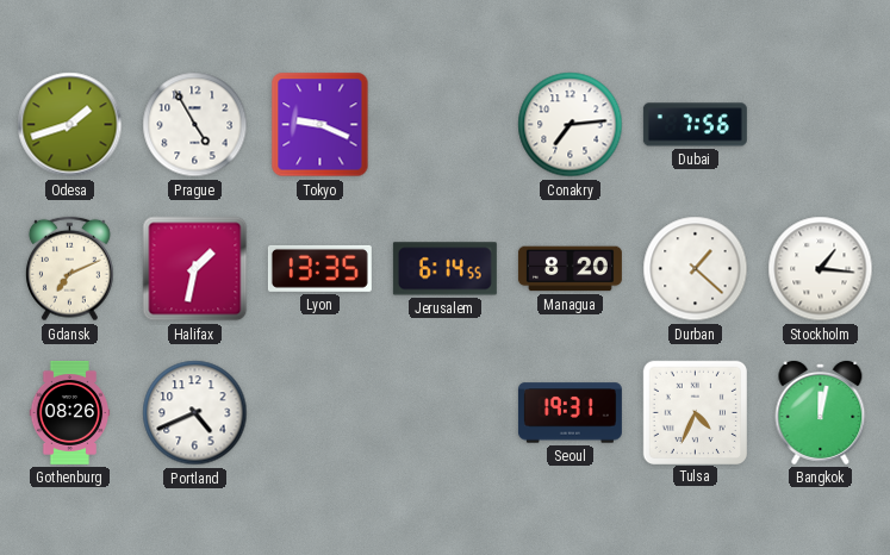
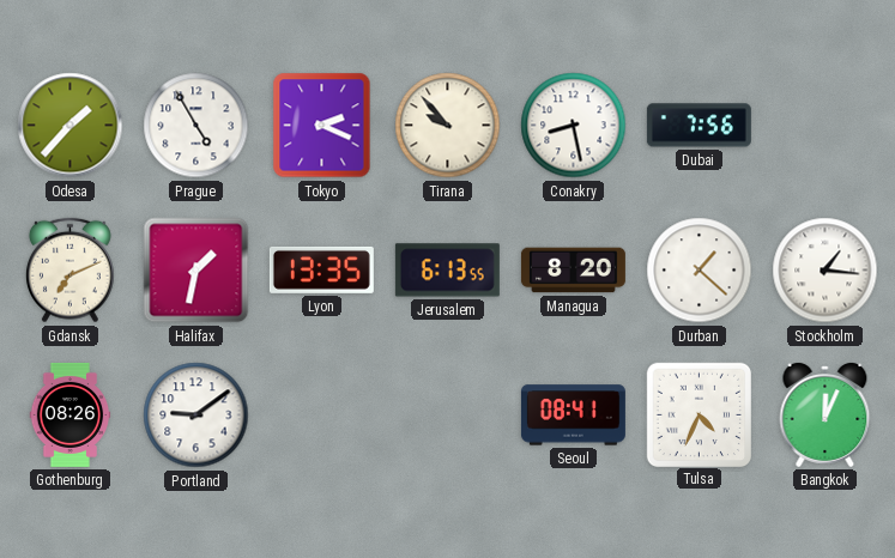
Odesa: 1:42 -> 1:37 (71, 126)
Tokyo: 9:19 -> 2:19 (322, 126)
Tirana: none -> 9:53 (448, 126)
Conakry: 7:14 -> 8:28 (574, 126)
Jerusalem: 6:14 -> 6:13 (447, 271)
Portland: 4:41 -> 9:09 (196, 416)
Seoul: 19:31 -> 08:41 (573, 416)
Bangkok: 12:02 -> 12:04 (826, 416)
